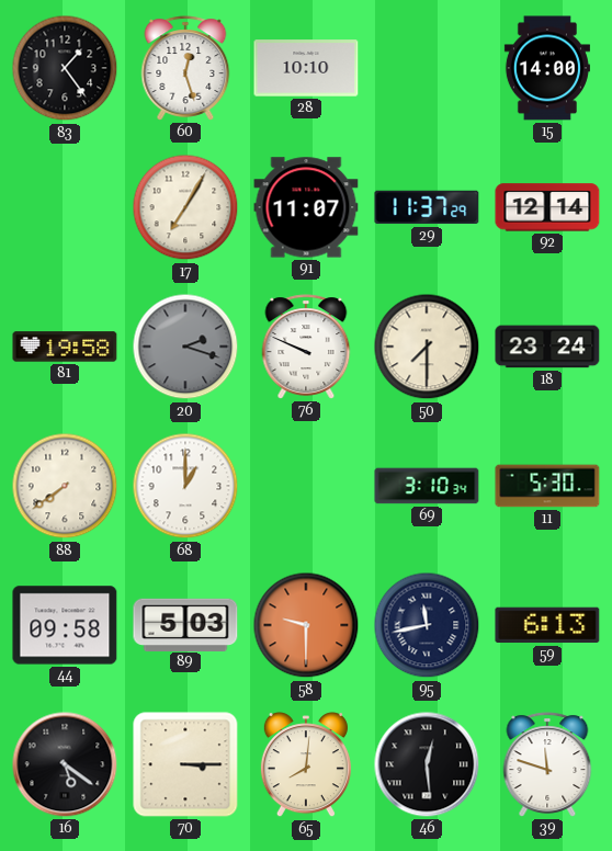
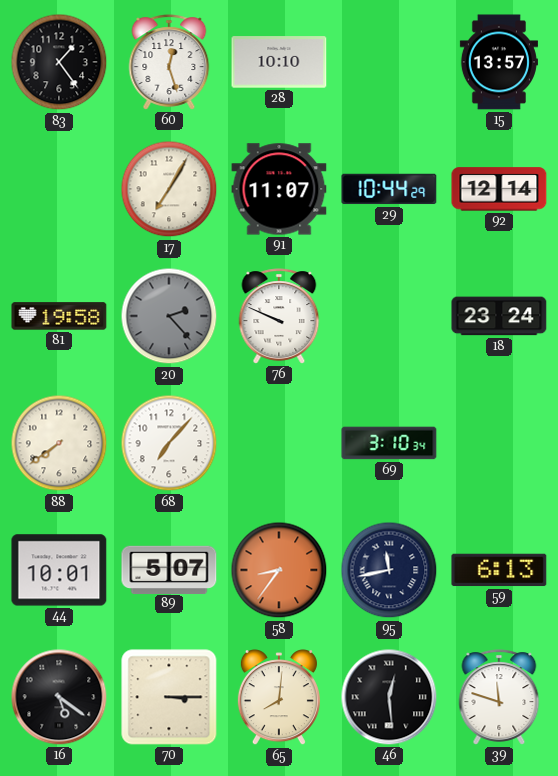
15: 14:00 -> 13:57 (499, 62)
29: 11:37 -> 10:44 (389, 189)
20: 2:18 -> 2:23 (169, 316)
50: 7:30 -> none (427, 347)
68: 1:00 -> 7:07 (169, 443)
11: 5:30 -> none (547, 486)
44: 09:58 -> 10:01 (59, 570)
89: 5:03 -> 5:07 (169, 569)
58: 9:30 -> 8:36 (279, 570)
